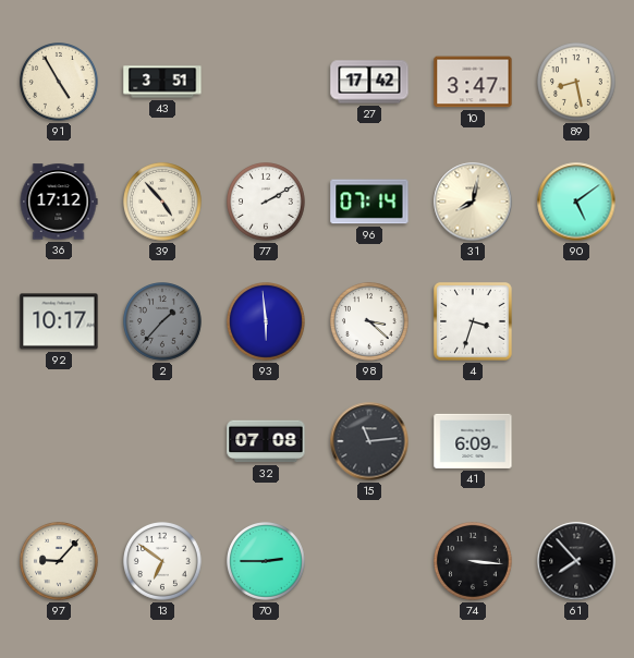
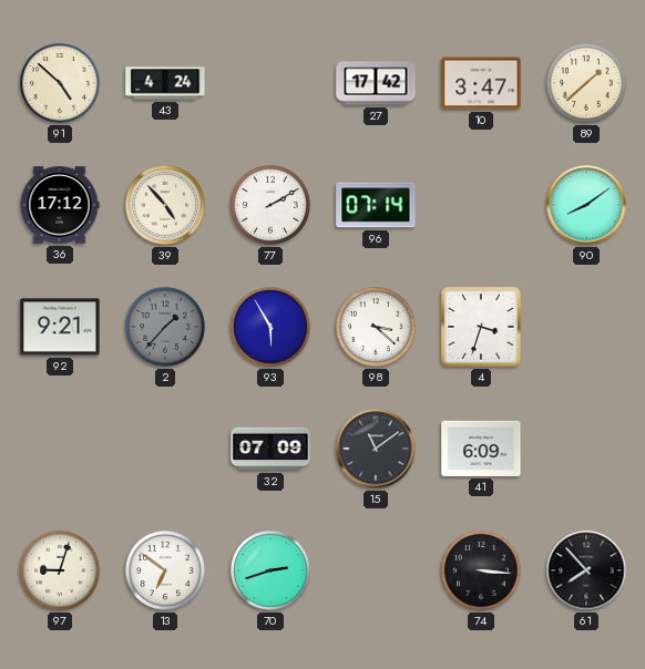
91: 4:55 -> 4:52 (61, 84)
43: 3:51 -> 4:24 (165, 83)
89: 8:28 -> 1:38 (587, 84)
31: 8:02 -> none (473, 202)
90: 5:09 -> 8:09 (586, 205)
92: 10:17 -> 9:21 (60, 327)
93: 5:59 -> 5:55 (272, 328)
32: 07:08 -> 07:09 (270, 449)
15: 11:14 -> 11:09 (376, 449)
97: 9:07 -> 9:03 (61, 572)
70: 2:45 -> 2:42 (272, 572)
